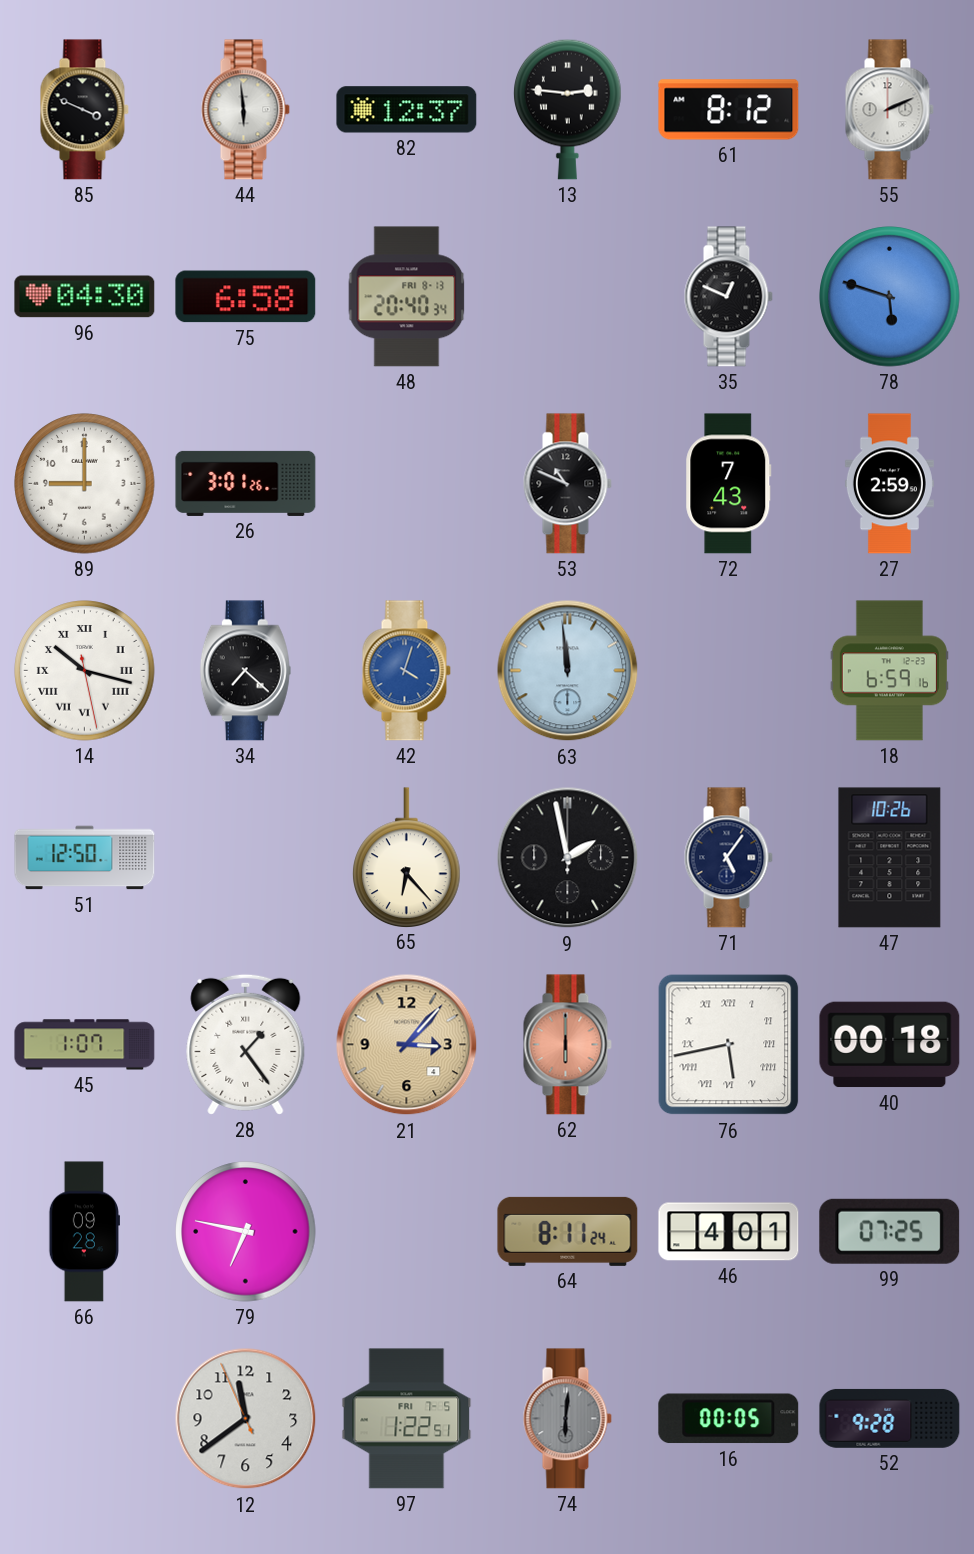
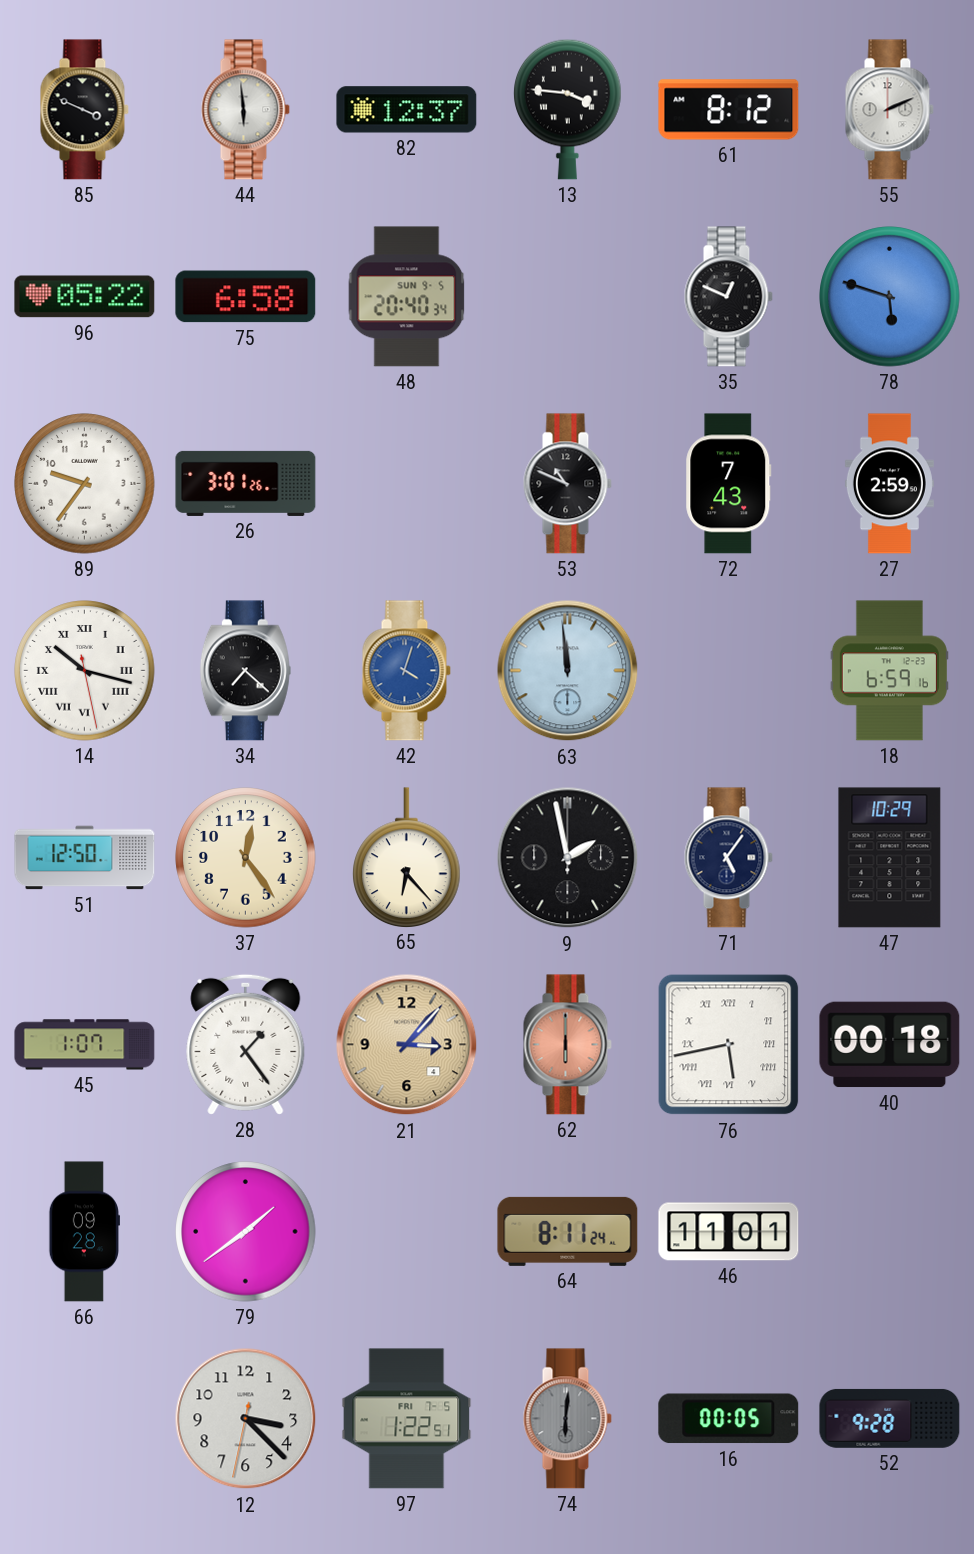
13: 2:46 -> 3:46 (568, 109)
96: 04:30 -> 05:22 (85, 297)
48 date: FRI 8-13 -> SUN 9-5 (407, 297)
89: 9:00 -> 9:36 (85, 484)
37: none -> 12:24 (246, 858)
47: 10:26 -> 10:29 (890, 858)
79: 6:47 -> 1:39 (246, 1232)
46: 4:01 -> 11:01 (729, 1232)
99: 07:25 -> none (890, 1231)
12: 11:38 -> 3:22 (246, 1419)
